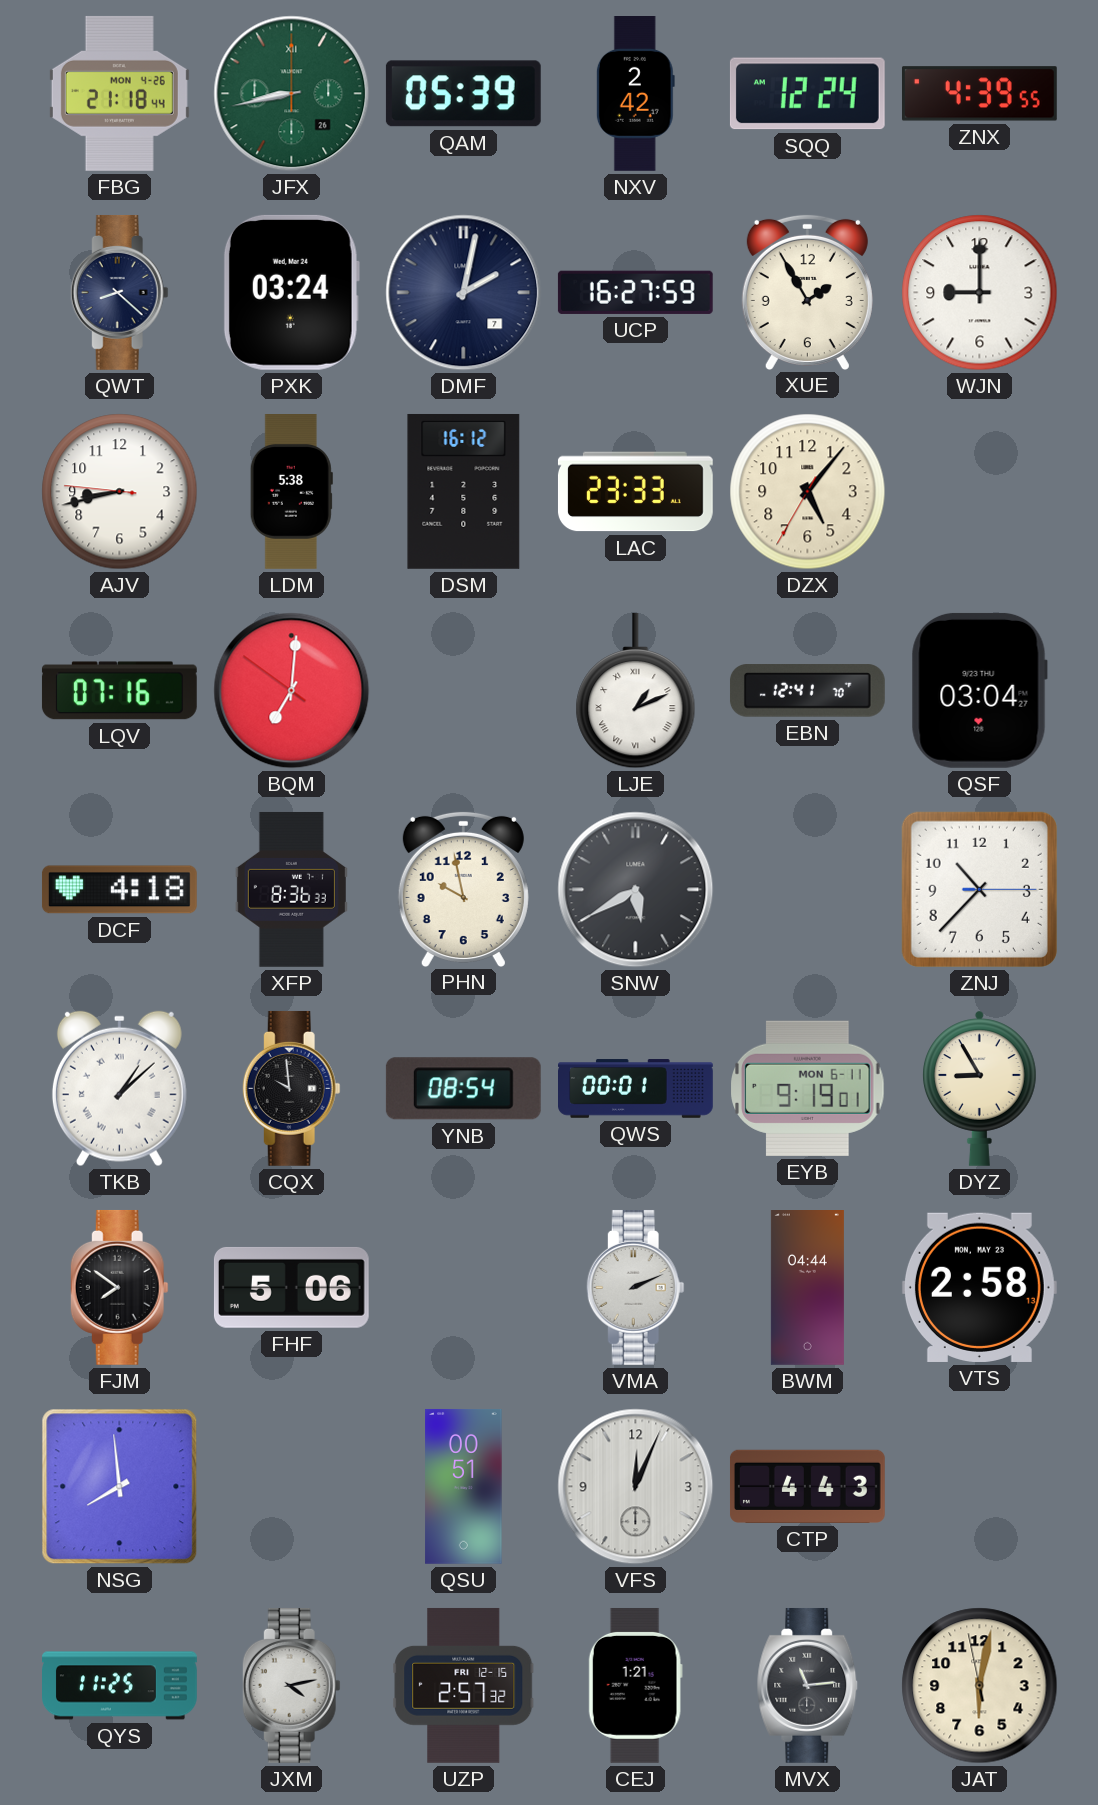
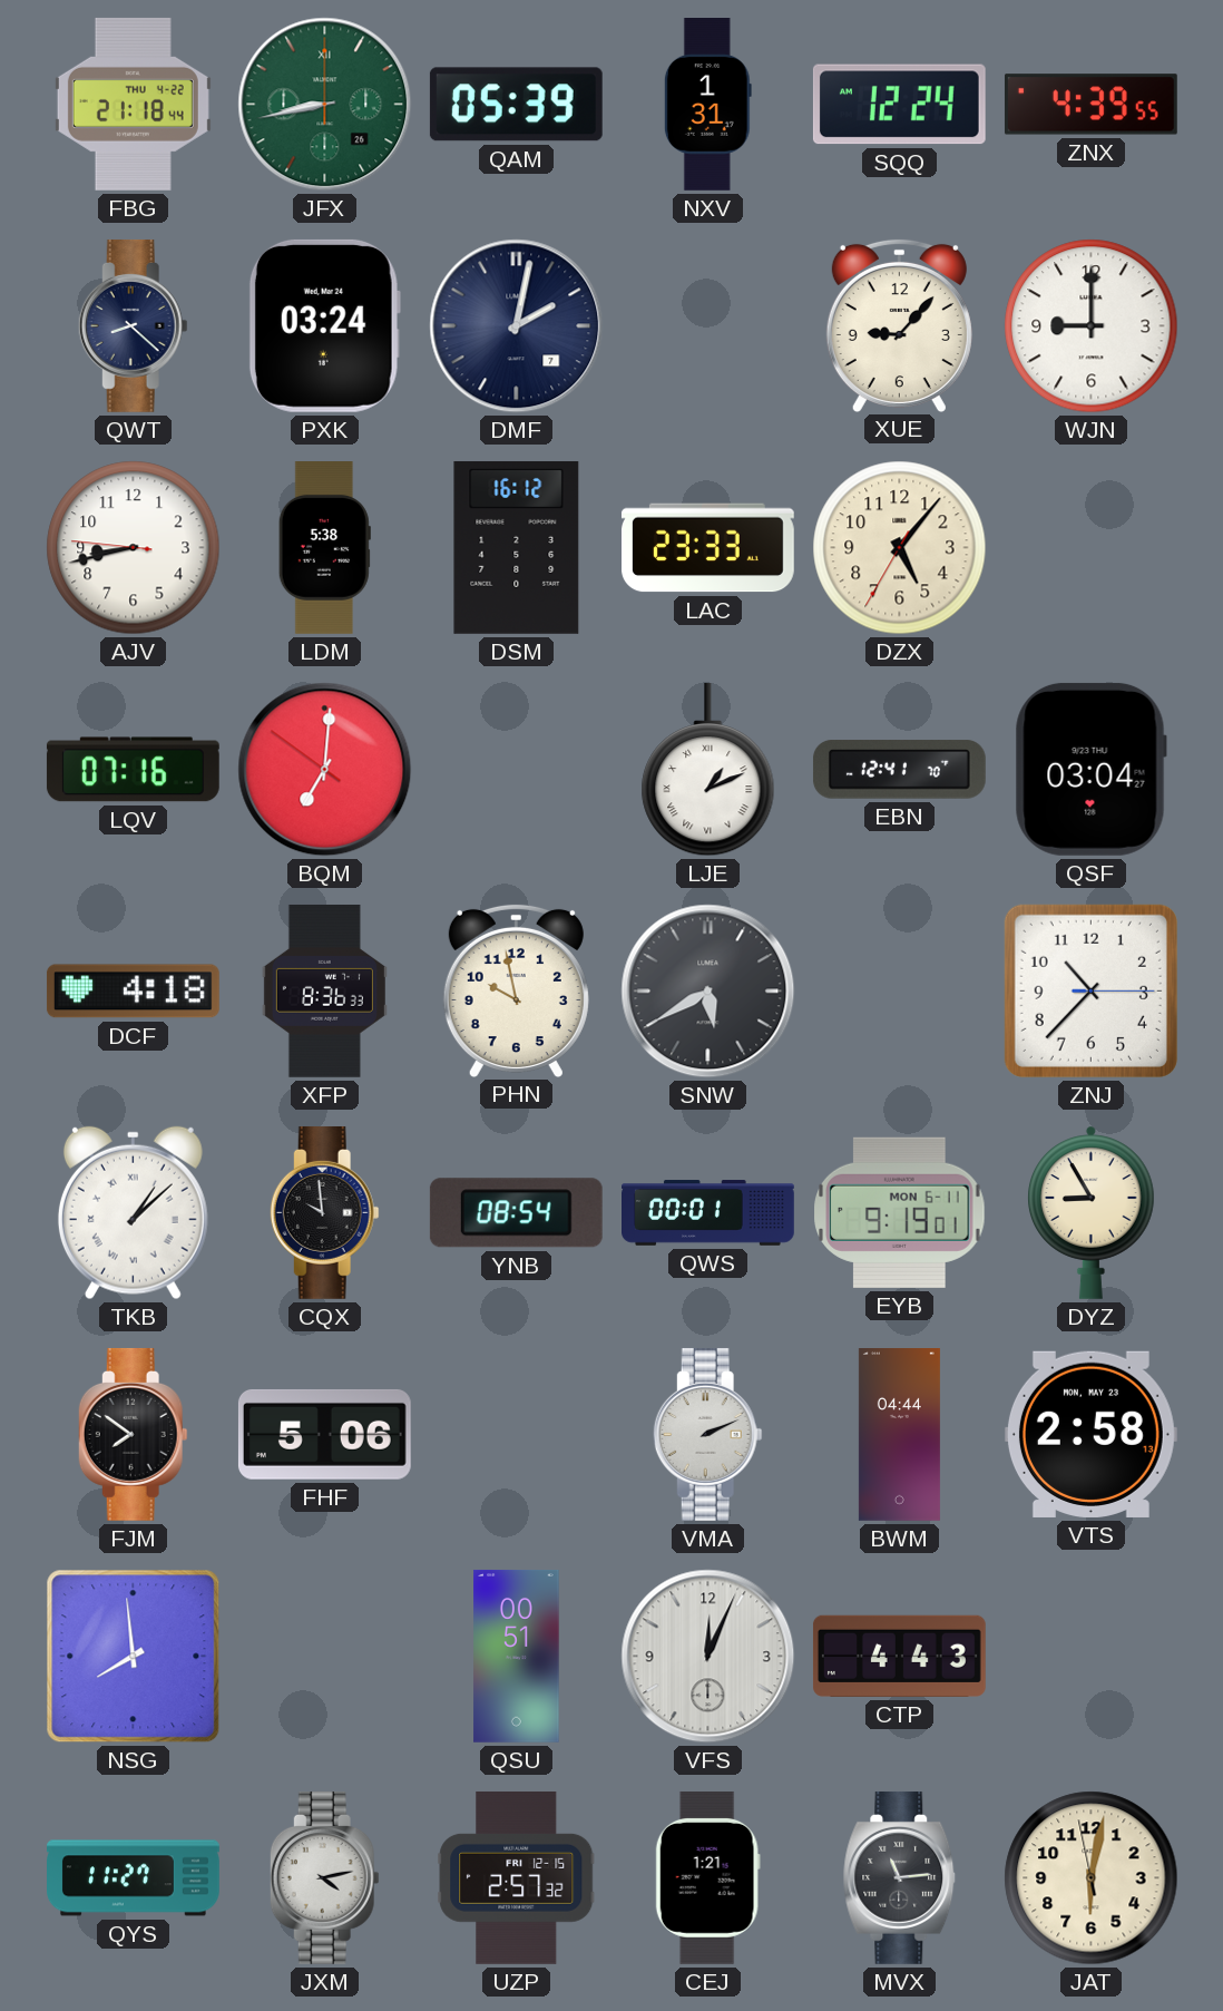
FBG date: MON 4-26 -> THU 4-22 (133, 104)
NXV: 2:42 -> 1:31 (707, 105)
UCP: 16:27 -> none (635, 292)
XUE: 1:55 -> 9:07 (899, 325)
QYS: 11:25 -> 11:27 (134, 1878)
